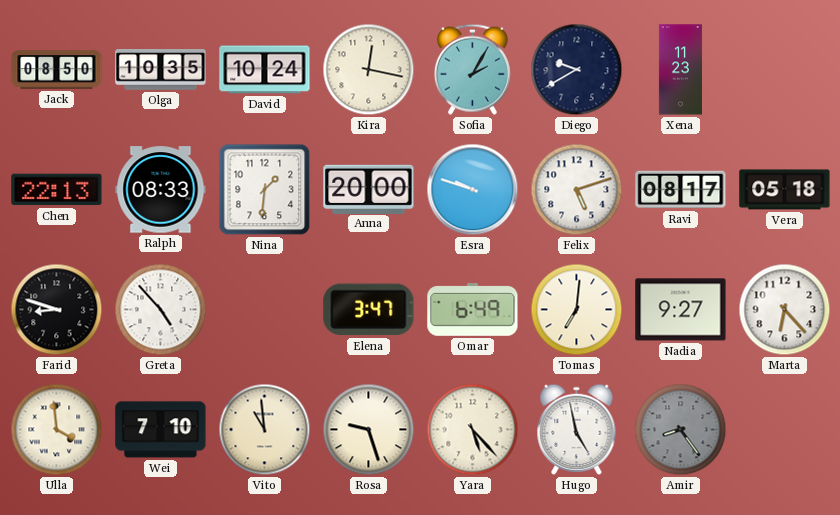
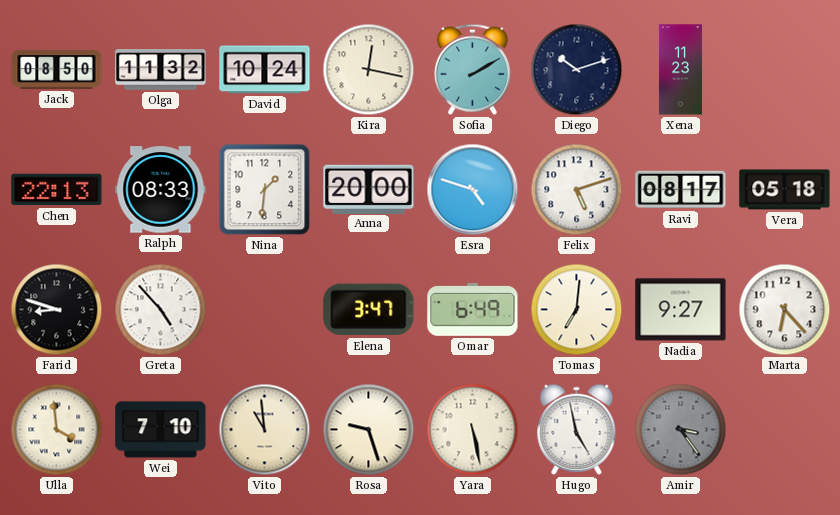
Olga: 10:35 -> 11:32 (161, 70)
Sofia: 2:05 -> 2:10 (472, 69)
Diego: 9:40 -> 10:12 (577, 70)
Esra: 9:48 -> 4:48 (473, 190)
Yara: 5:23 -> 5:28 (473, 430)
Amir: 8:24 -> 3:24 (681, 430)
